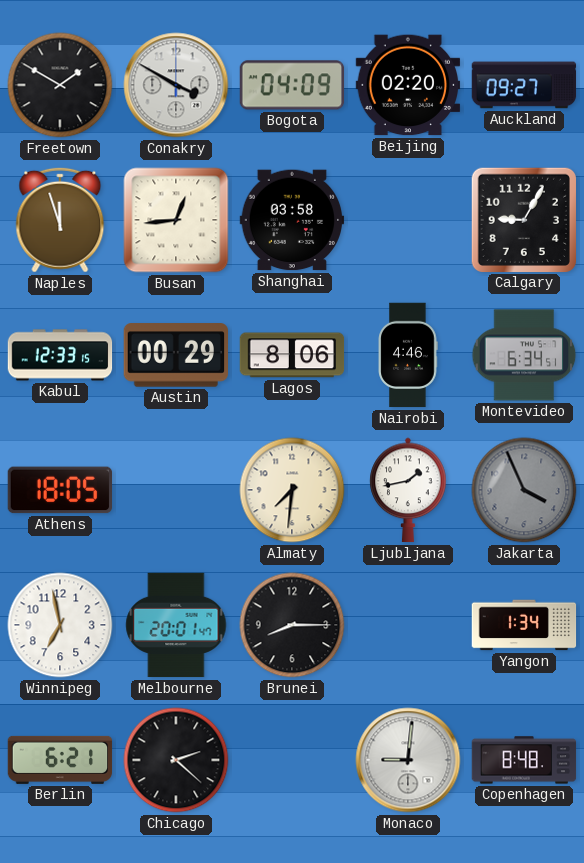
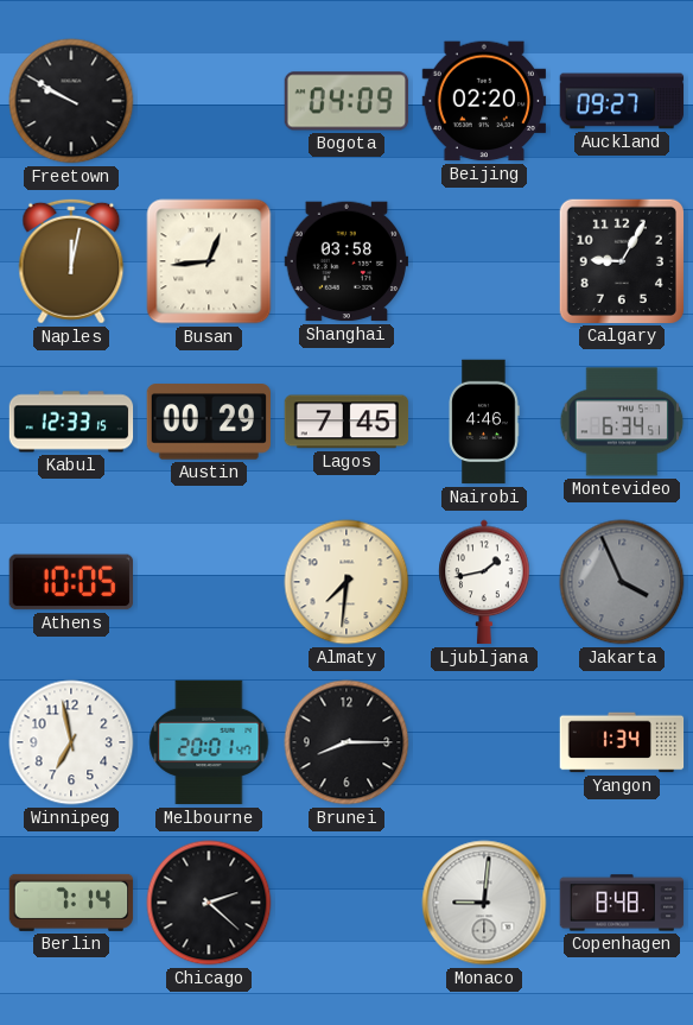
Freetown: 1:50 -> 9:50 (71, 101)
Conakry: 3:50 -> none (176, 85)
Naples: 11:57 -> 12:02 (71, 261)
Lagos: 8:06 -> 7:45 (346, 422)
Athens: 18:05 -> 10:05 (70, 582)
Berlin: 6:21 -> 7:14 (71, 903)
